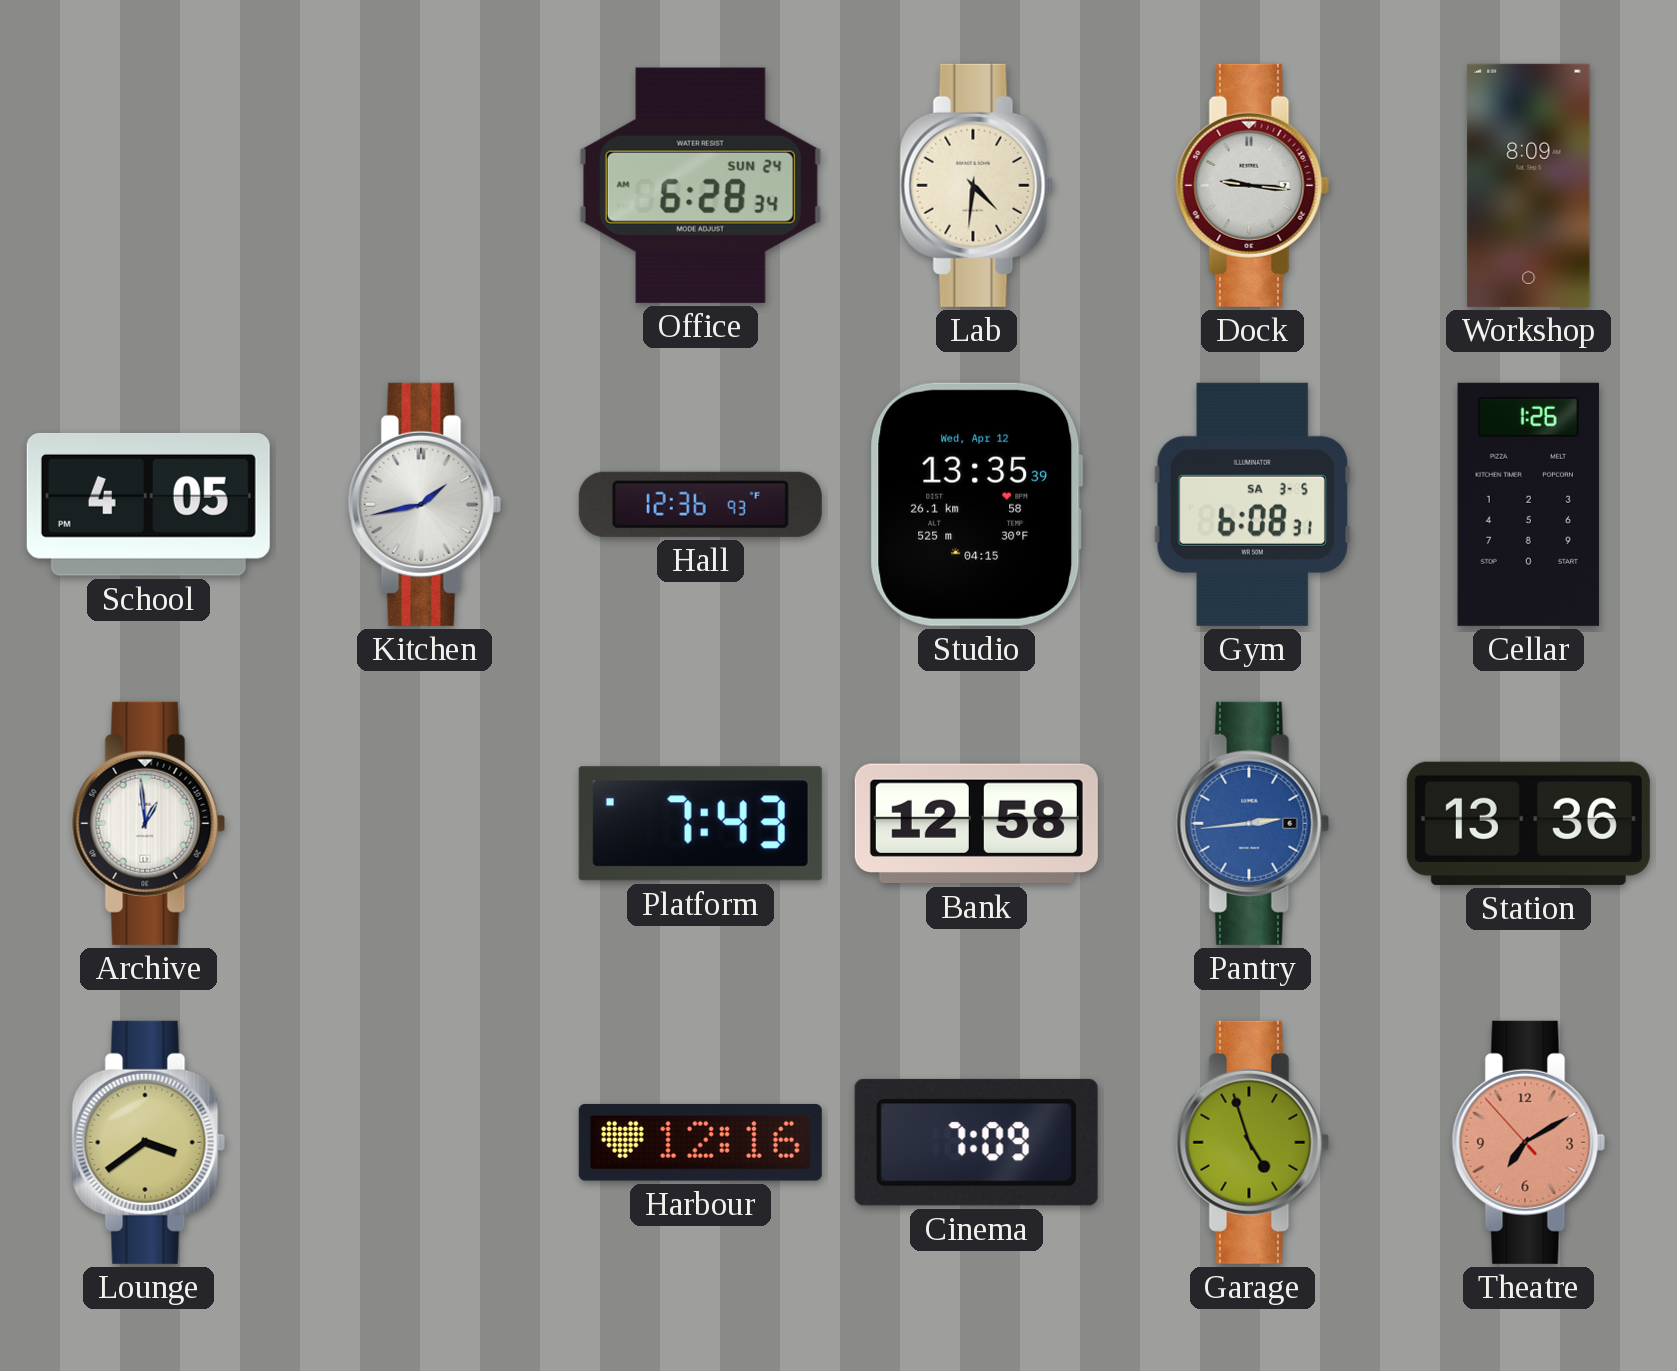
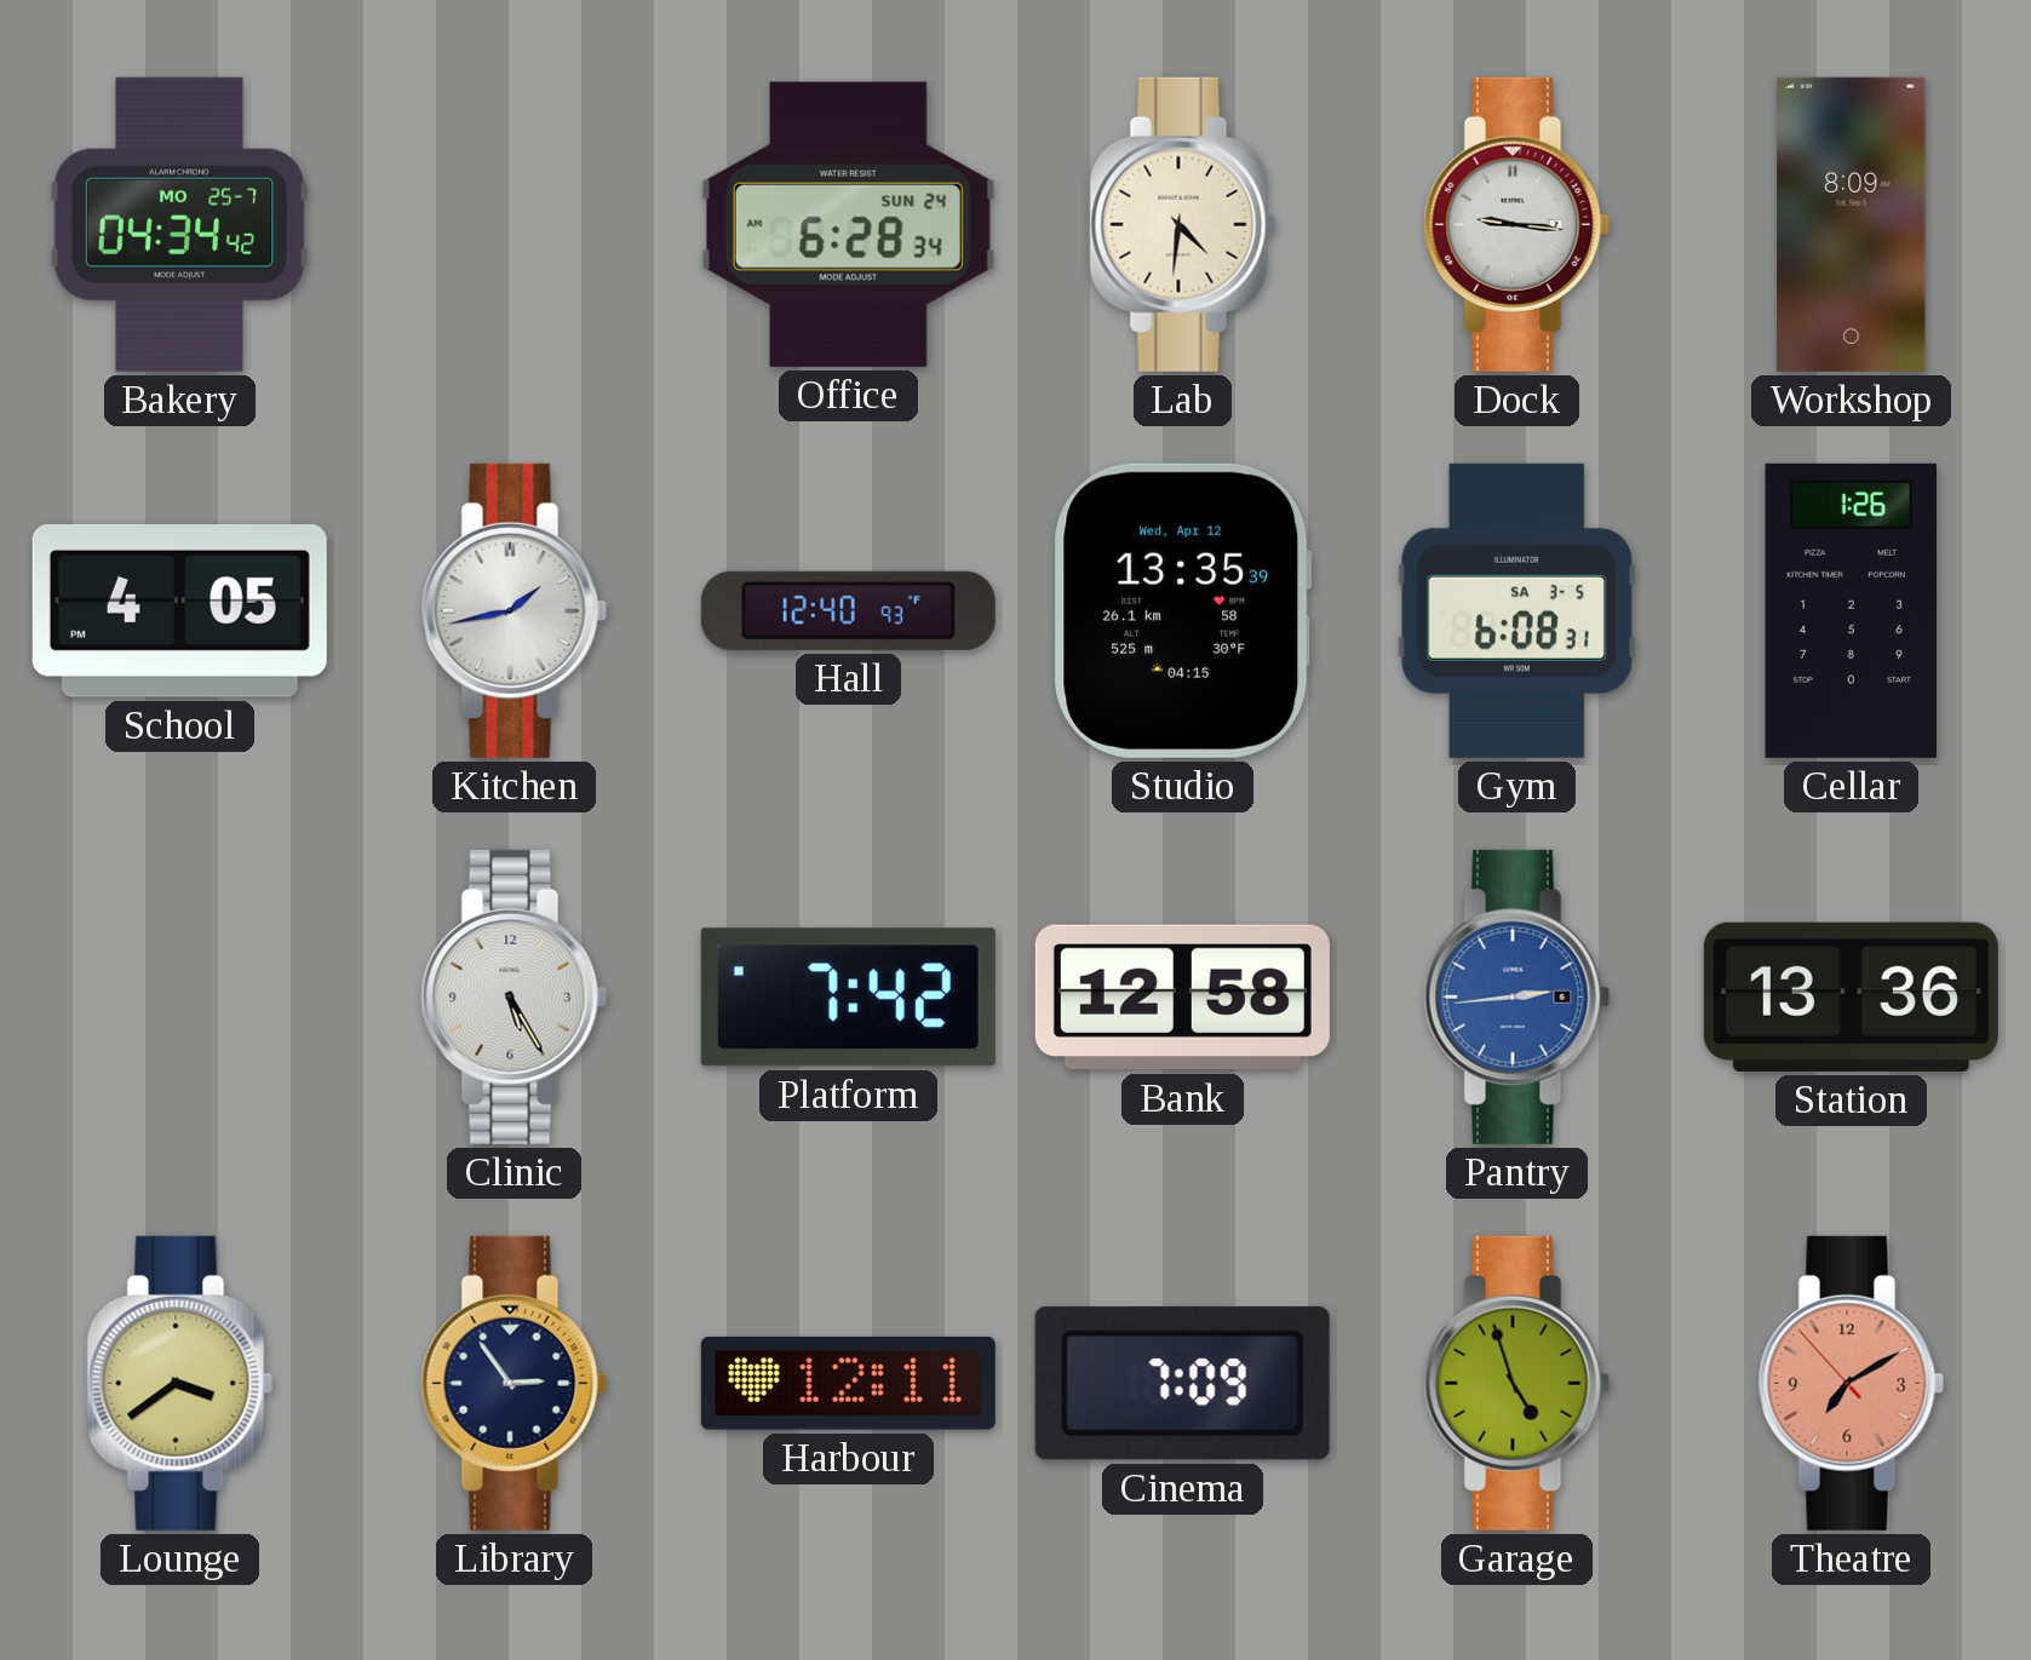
Bakery: none -> 04:34 (179, 224)
Hall: 12:36 -> 12:40 (848, 610)
Archive: 12:59 -> none (149, 823)
Clinic: none -> 5:25 (515, 996)
Platform: 7:43 -> 7:42 (848, 998)
Library: none -> 2:54 (515, 1383)
Harbour: 12:16 -> 12:11 (848, 1383)
